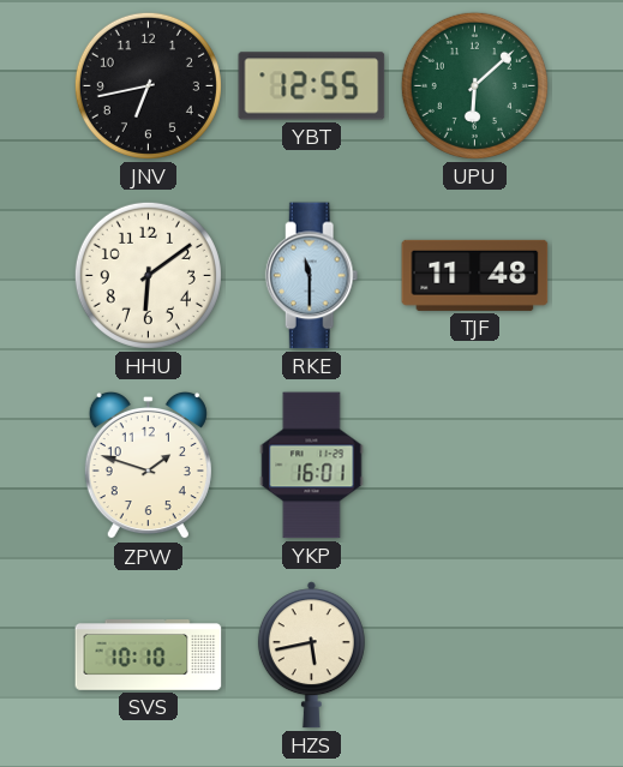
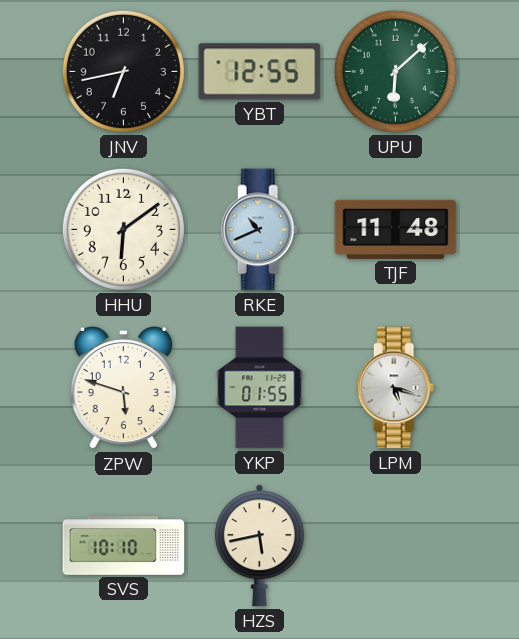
RKE: 11:30 -> 10:41 (260, 230)
ZPW: 1:48 -> 5:48 (123, 388)
YKP: 16:01 -> 01:55 (260, 388)
LPM: none -> 5:18 (396, 388)
